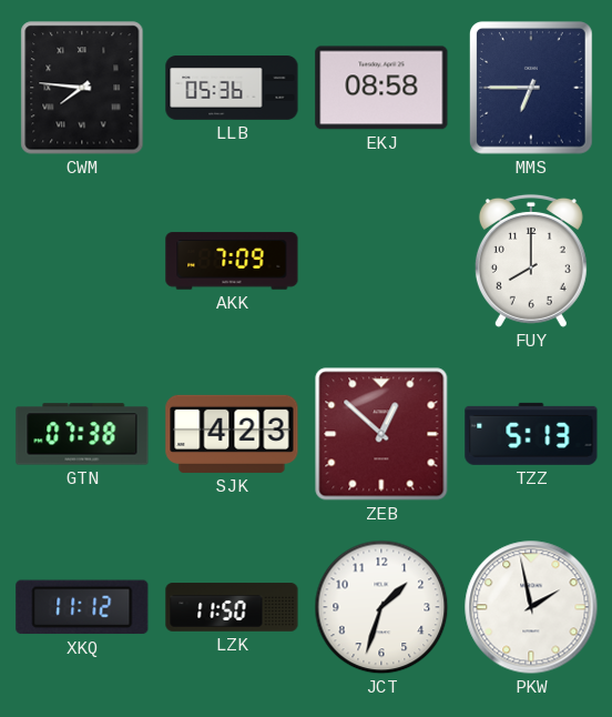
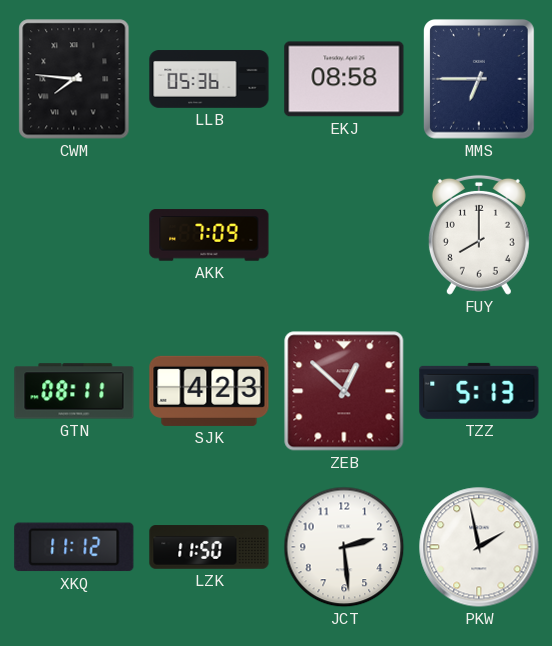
GTN: 07:38 -> 08:11 (74, 391)
JCT: 1:33 -> 2:29 (344, 547)
